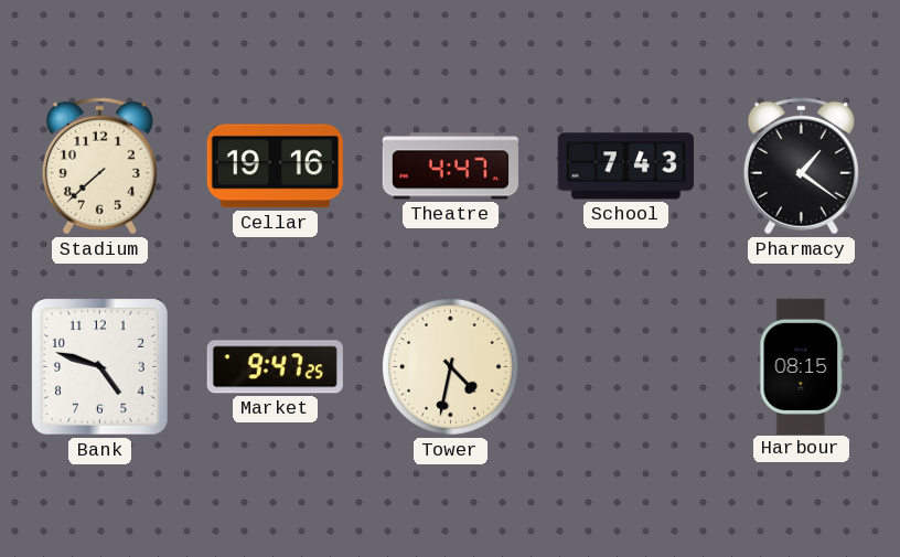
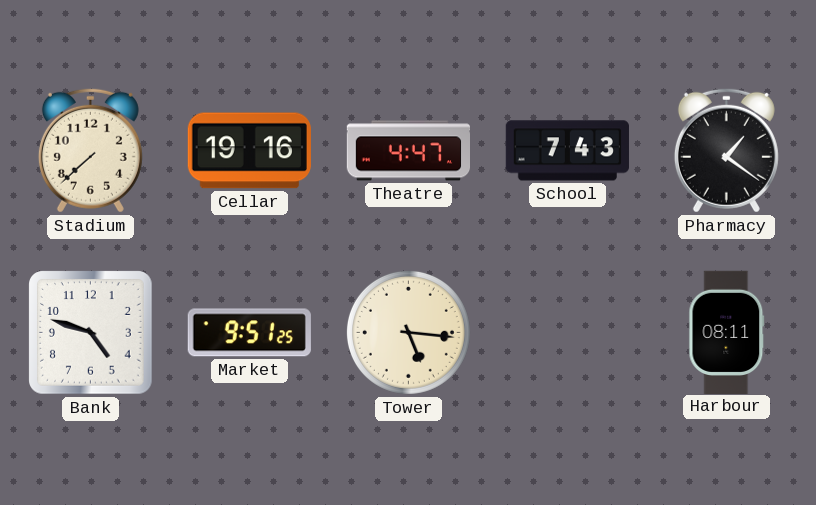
Market: 9:47 -> 9:51 (249, 333)
Tower: 4:32 -> 5:16 (408, 332)
Harbour: 08:15 -> 08:11 (727, 332)
